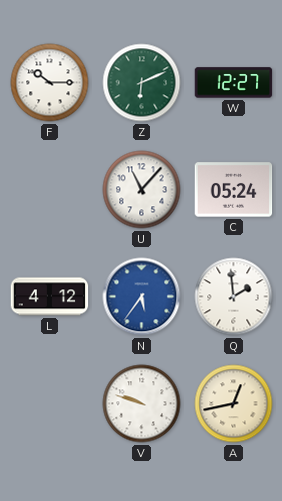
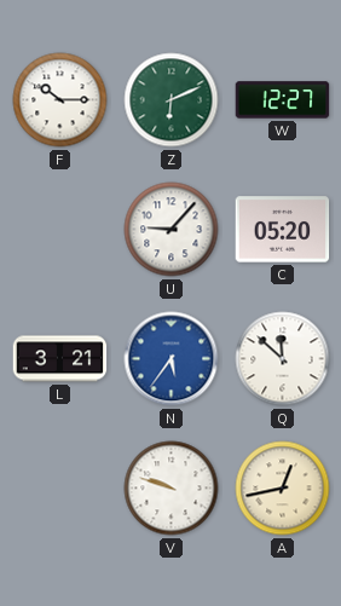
U: 11:07 -> 9:07 (172, 230)
C: 05:24 -> 05:20 (283, 230)
L: 4:12 -> 3:21 (60, 359)
Q: 1:59 -> 11:52 (283, 359)
